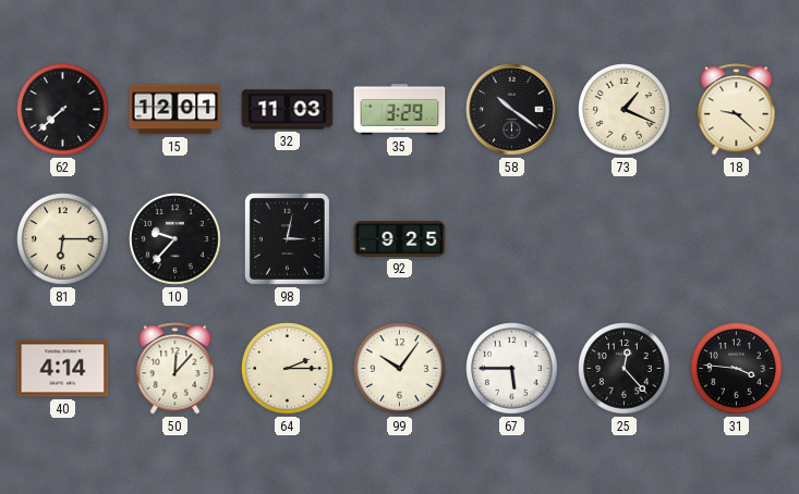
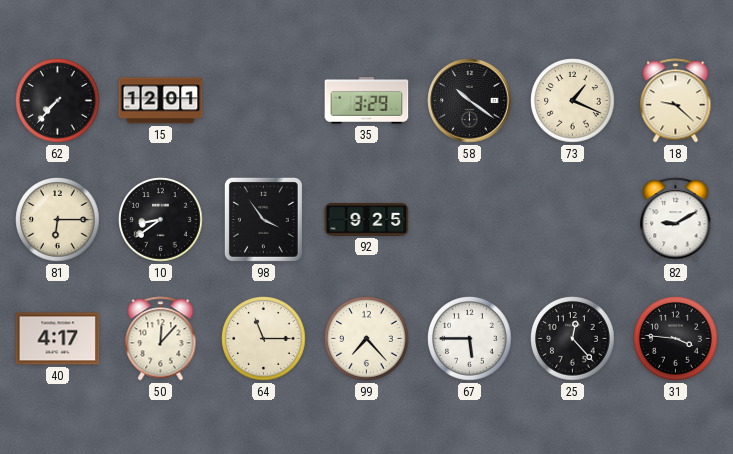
62: 7:38 -> 7:37 (58, 101)
32: 11:03 -> none (288, 110)
10: 9:37 -> 8:39 (161, 220)
98: 3:02 -> 3:54 (263, 219)
82: none -> 9:10 (676, 220)
40: 4:14 -> 4:17 (58, 339)
64: 2:15 -> 11:15 (264, 339)
99: 10:06 -> 7:23 (367, 339)
